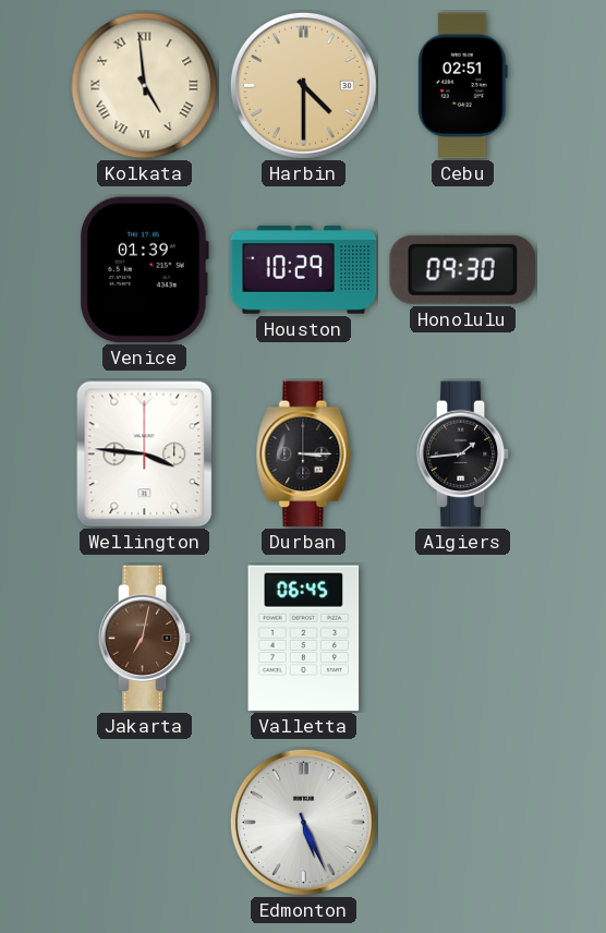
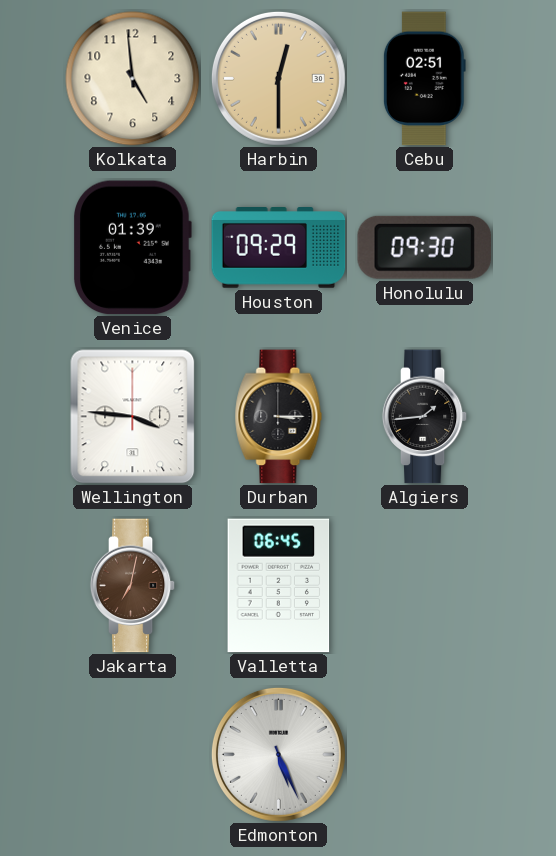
Kolkata numerals: Roman -> Arabic (133, 79)
Harbin: 4:30 -> 12:30 (278, 78)
Houston: 10:29 -> 09:29 (279, 248)
